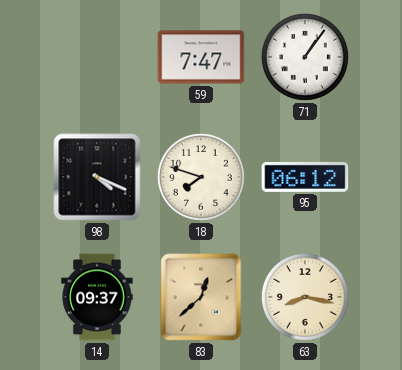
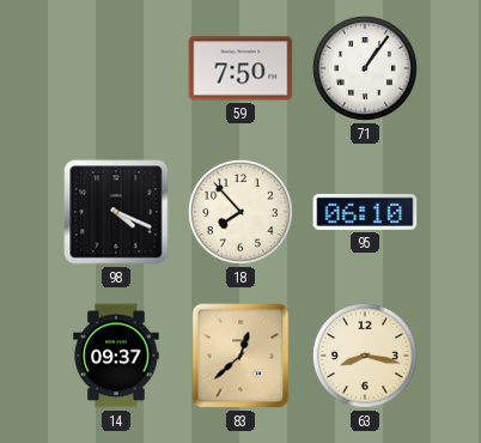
59: 7:47 -> 7:50 (240, 68)
18: 7:48 -> 7:53 (240, 212)
95: 06:12 -> 06:10 (365, 212)
